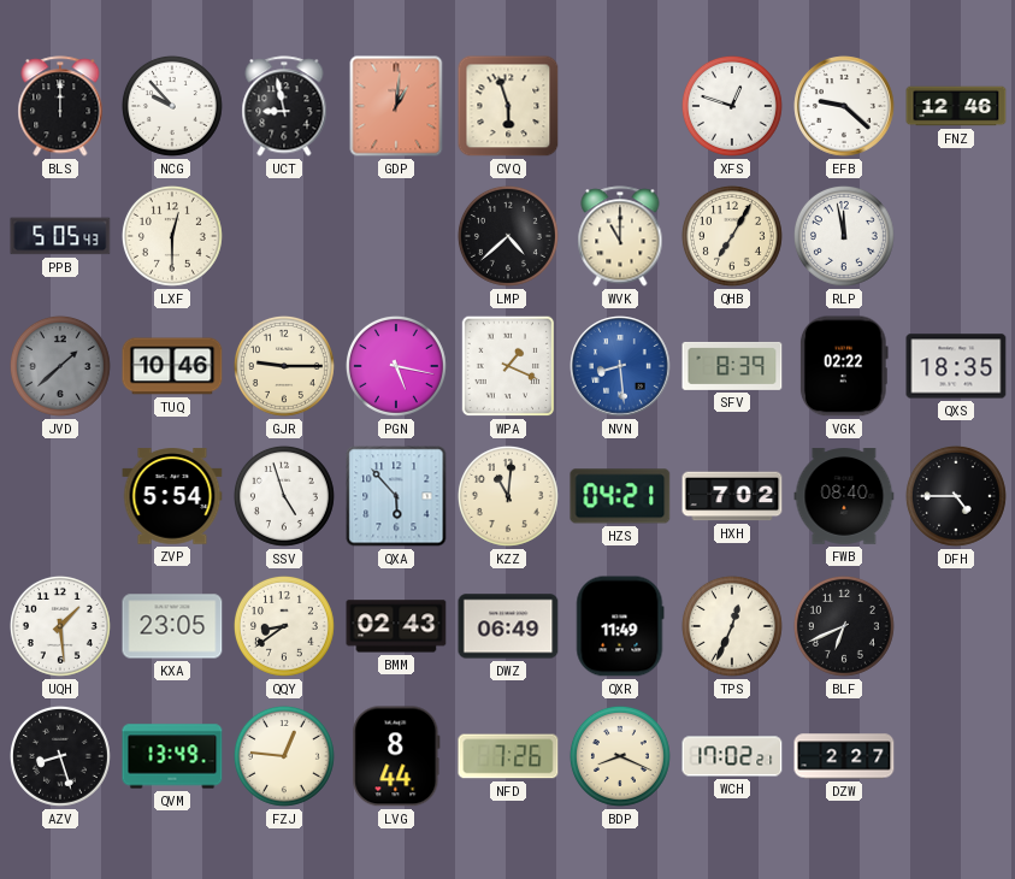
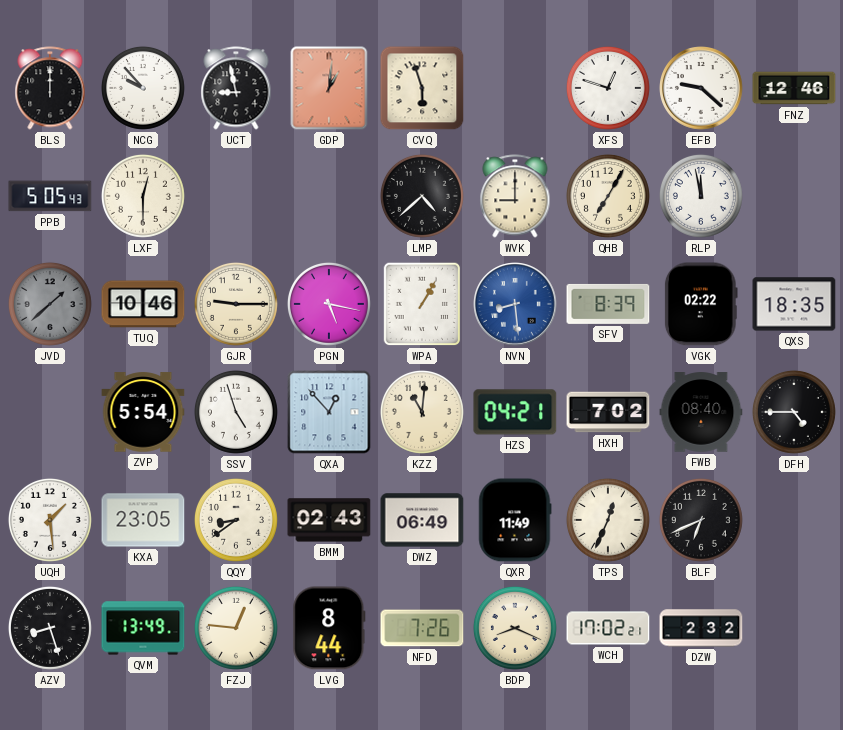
WVK: 11:00 -> 9:00 (515, 196)
WPA: 1:19 -> 1:05 (422, 304)
QXA: 5:53 -> 12:53 (329, 412)
DZW: 2:27 -> 2:32 (701, 628)
